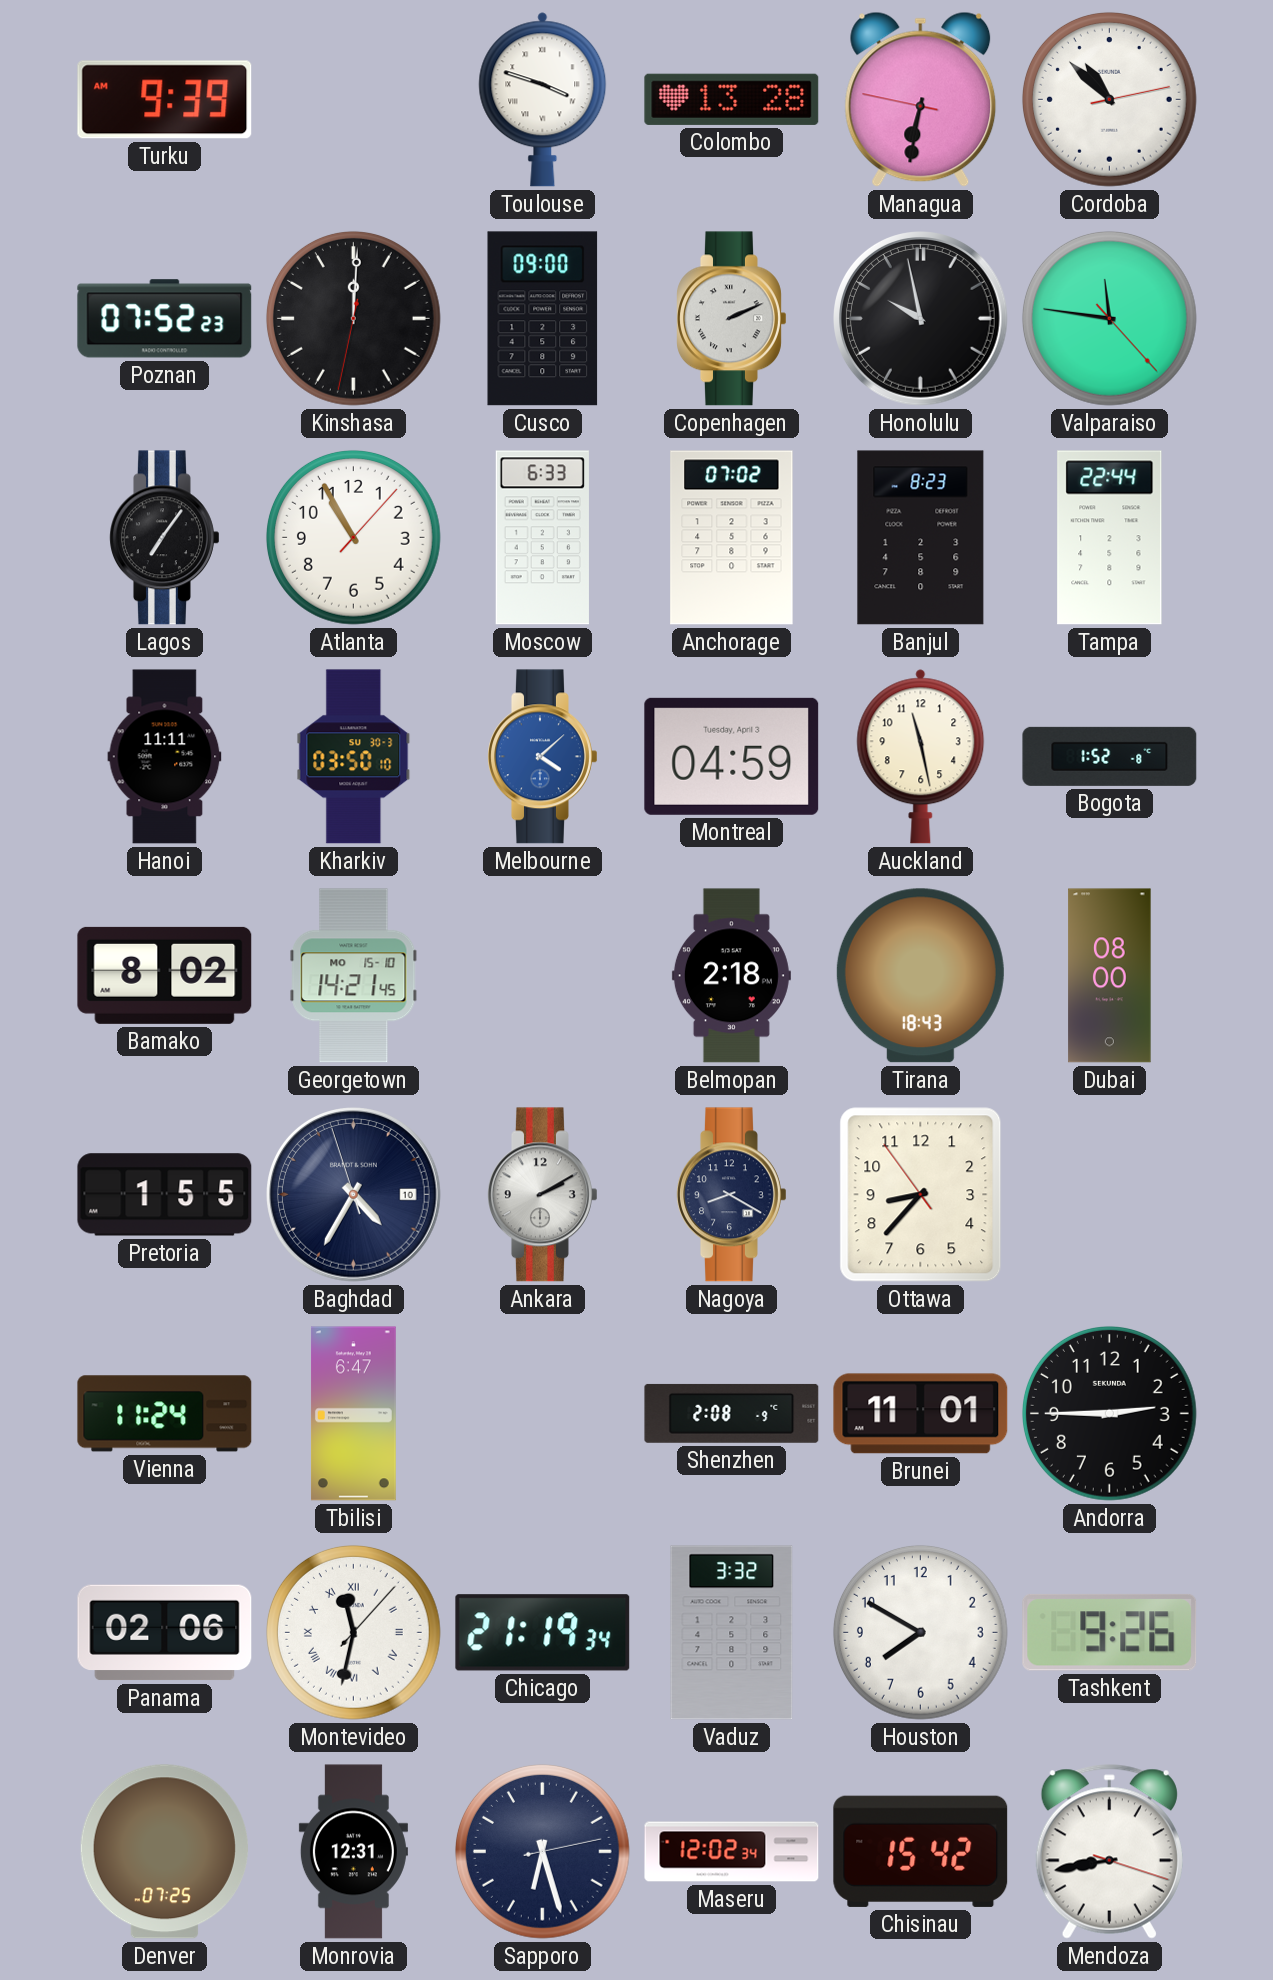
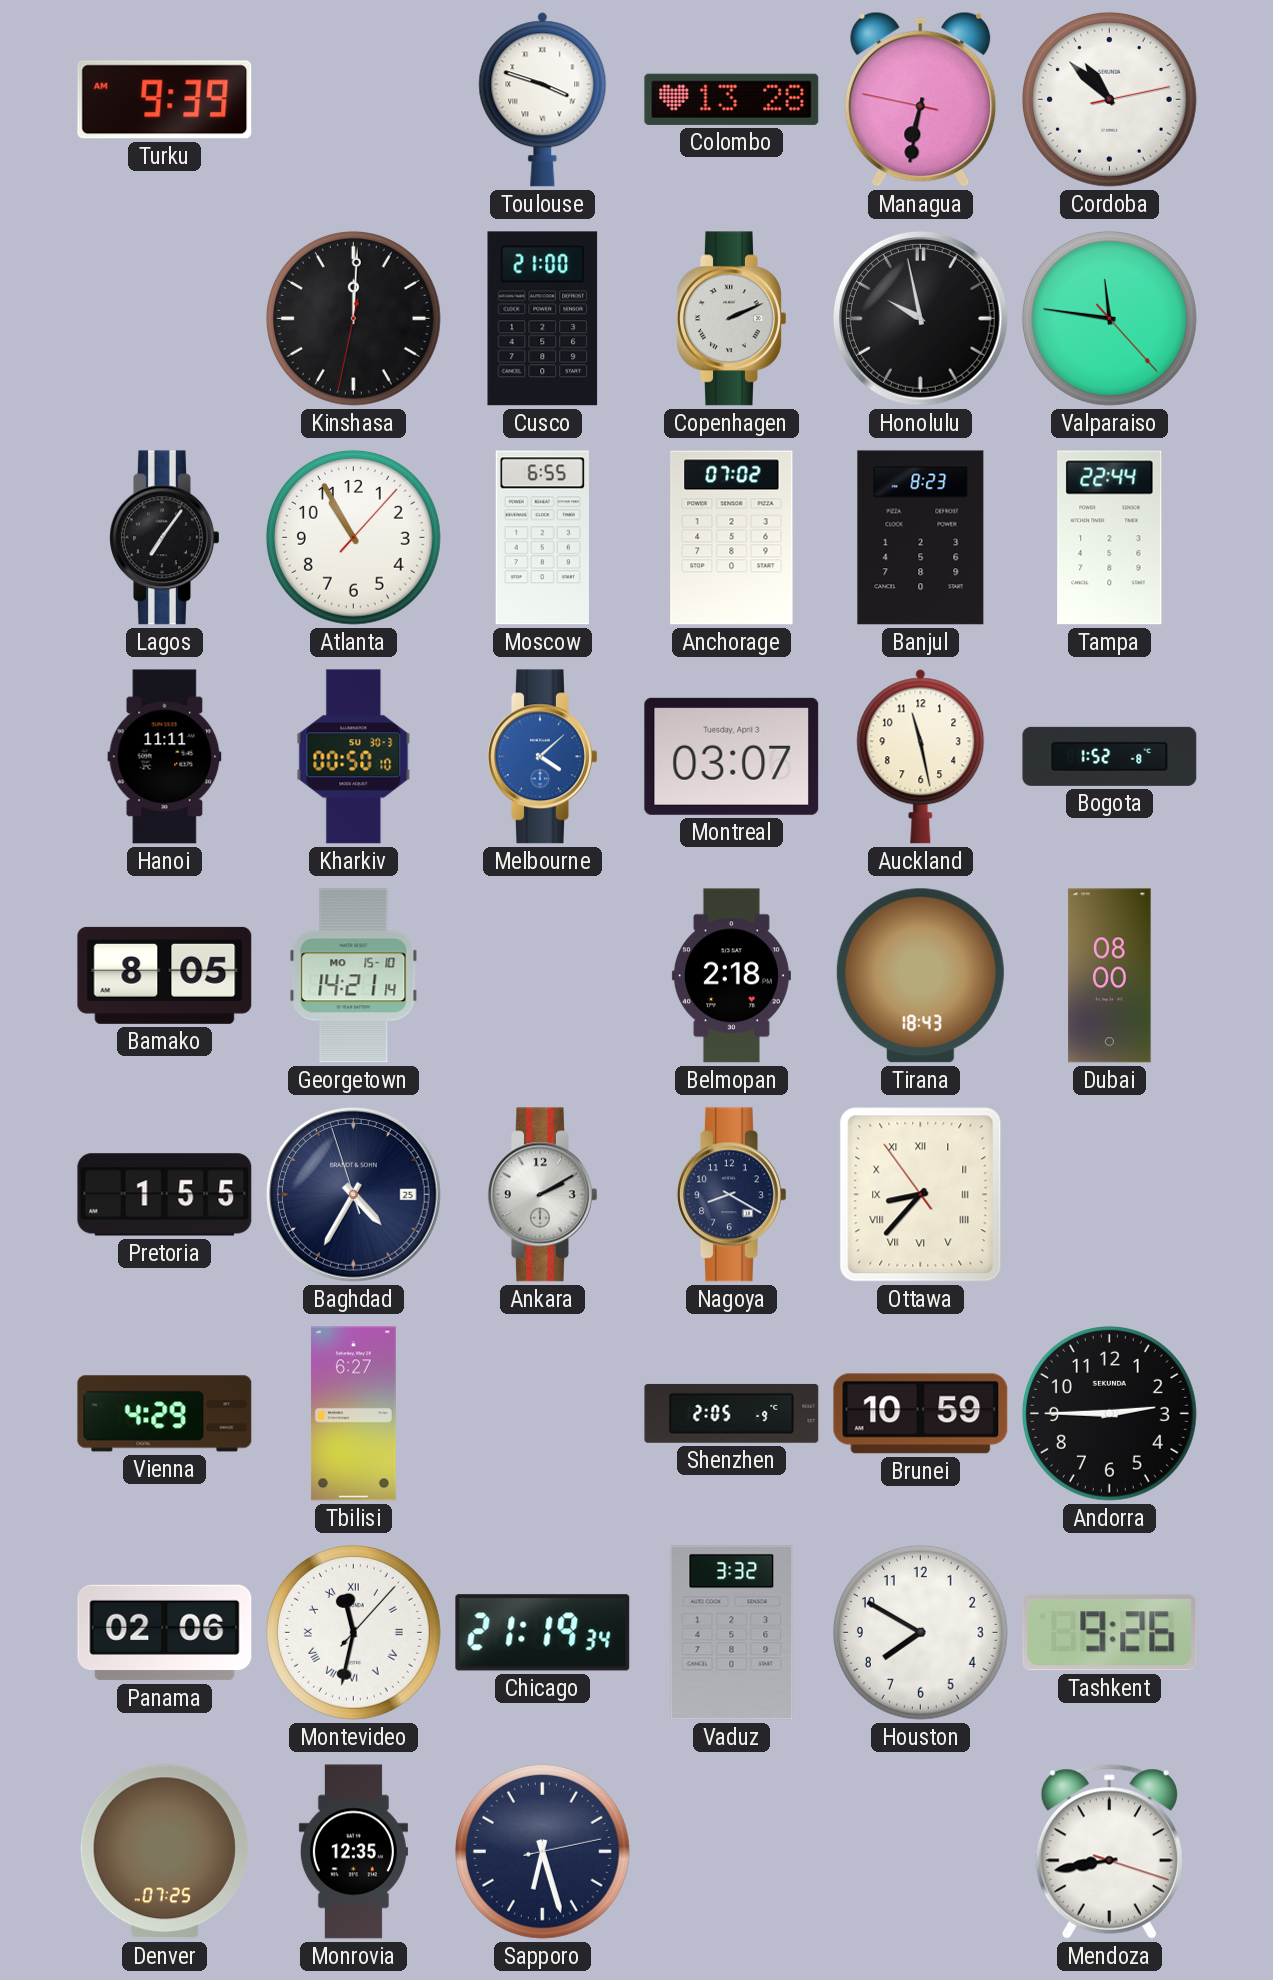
Poznan: 07:52 -> none (165, 319)
Cusco: 09:00 -> 21:00 (543, 319)
Moscow: 6:33 -> 6:55 (542, 538)
Kharkiv: 03:50 -> 00:50 (354, 757)
Montreal: 04:59 -> 03:07 (732, 756)
Bamako: 8:02 -> 8:05 (165, 975)
Georgetown: 14:21:45 -> 14:21:14 (354, 976)
Baghdad date: 10 -> 25 (354, 1195)
Ottawa numerals: Arabic -> Roman (921, 1195)
Vienna: 11:24 -> 4:29 (165, 1414)
Tbilisi: 6:47 -> 6:27 (353, 1414)
Shenzhen: 2:08 -> 2:05 (732, 1413)
Brunei: 11:01 -> 10:59 (921, 1414)
Monrovia: 12:31 -> 12:35 (353, 1852)
Maseru: 12:02 -> none (732, 1852)
Chisinau: 15:42 -> none (921, 1851)
